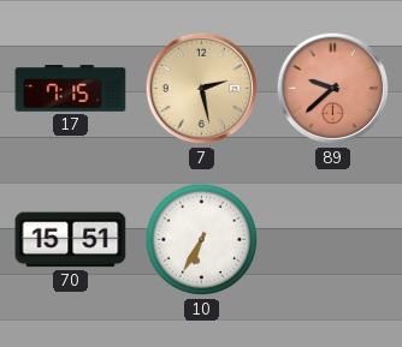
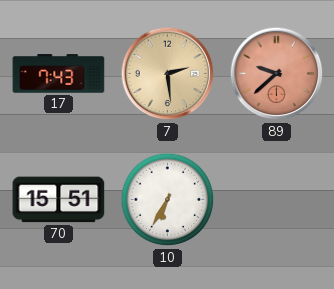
17: 7:15 -> 7:43 (59, 74)
7: 2:28 -> 2:29 (168, 74)
